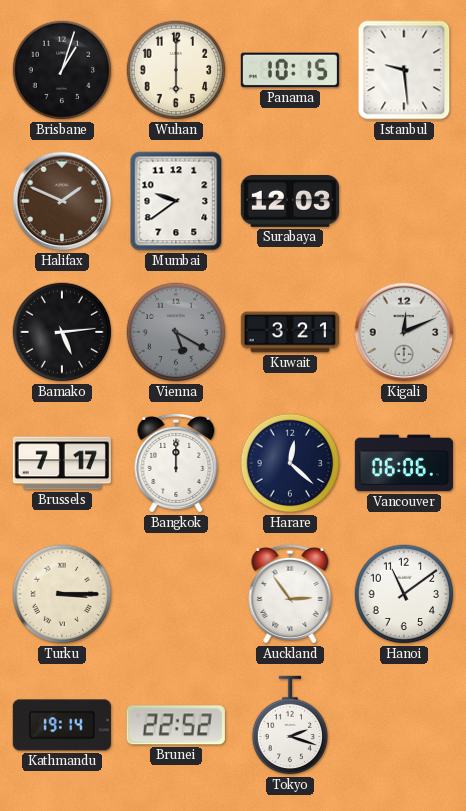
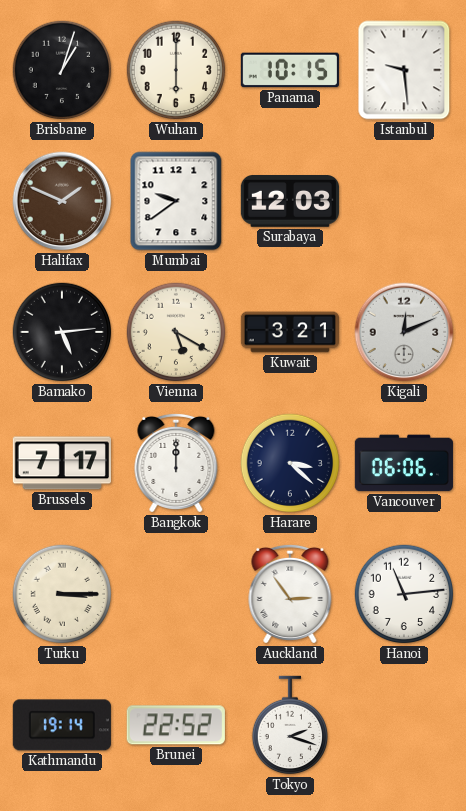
Vienna dial: grey -> cream (176, 332)
Harare: 12:22 -> 3:22 (290, 463)
Hanoi: 11:09 -> 11:14 (404, 594)
